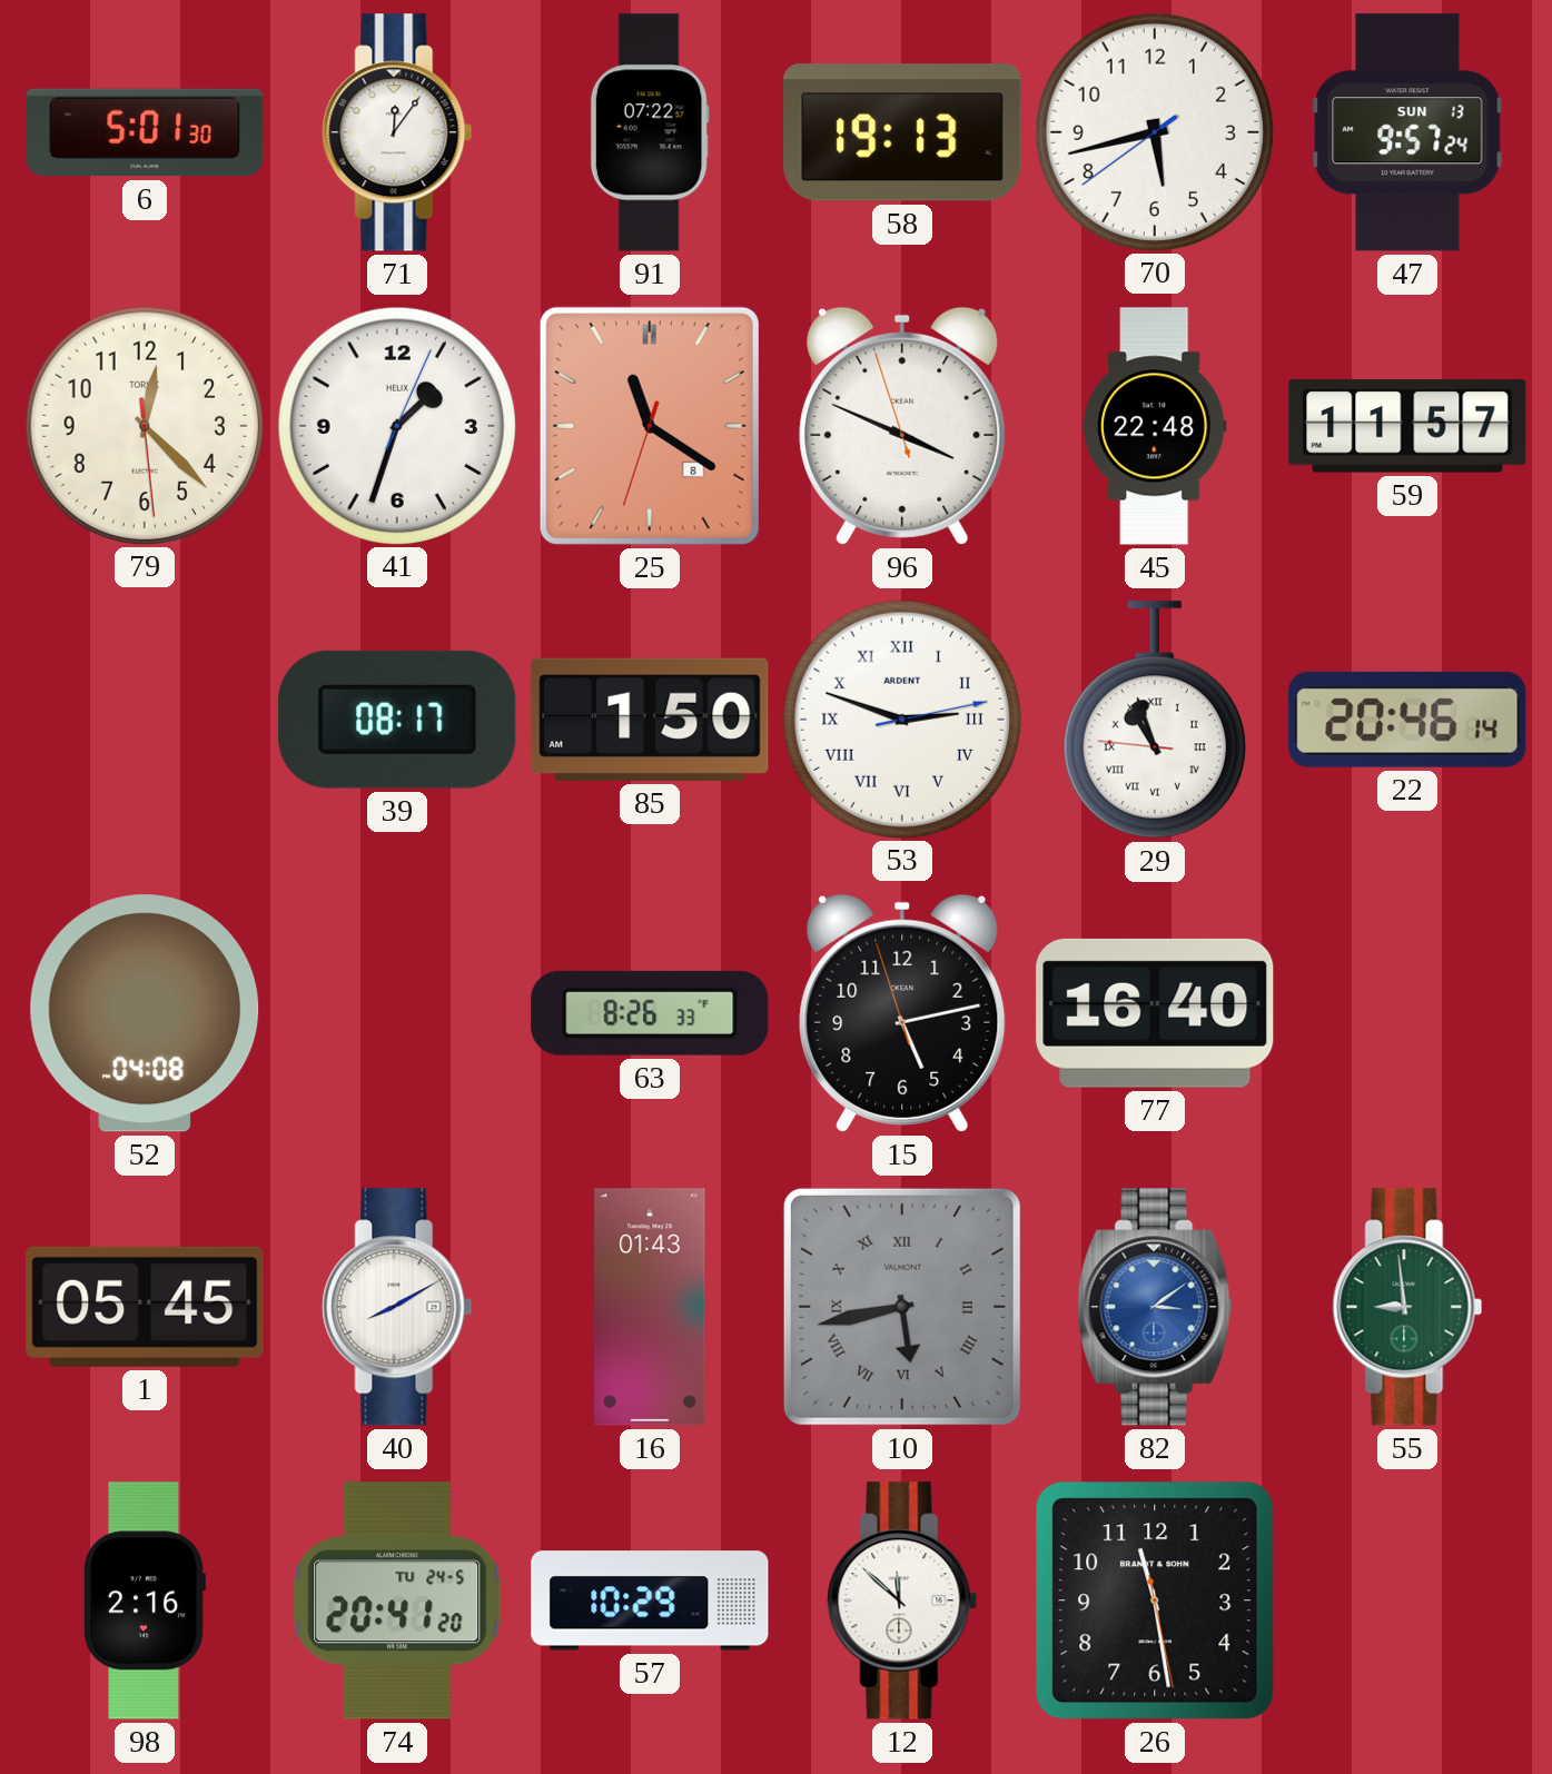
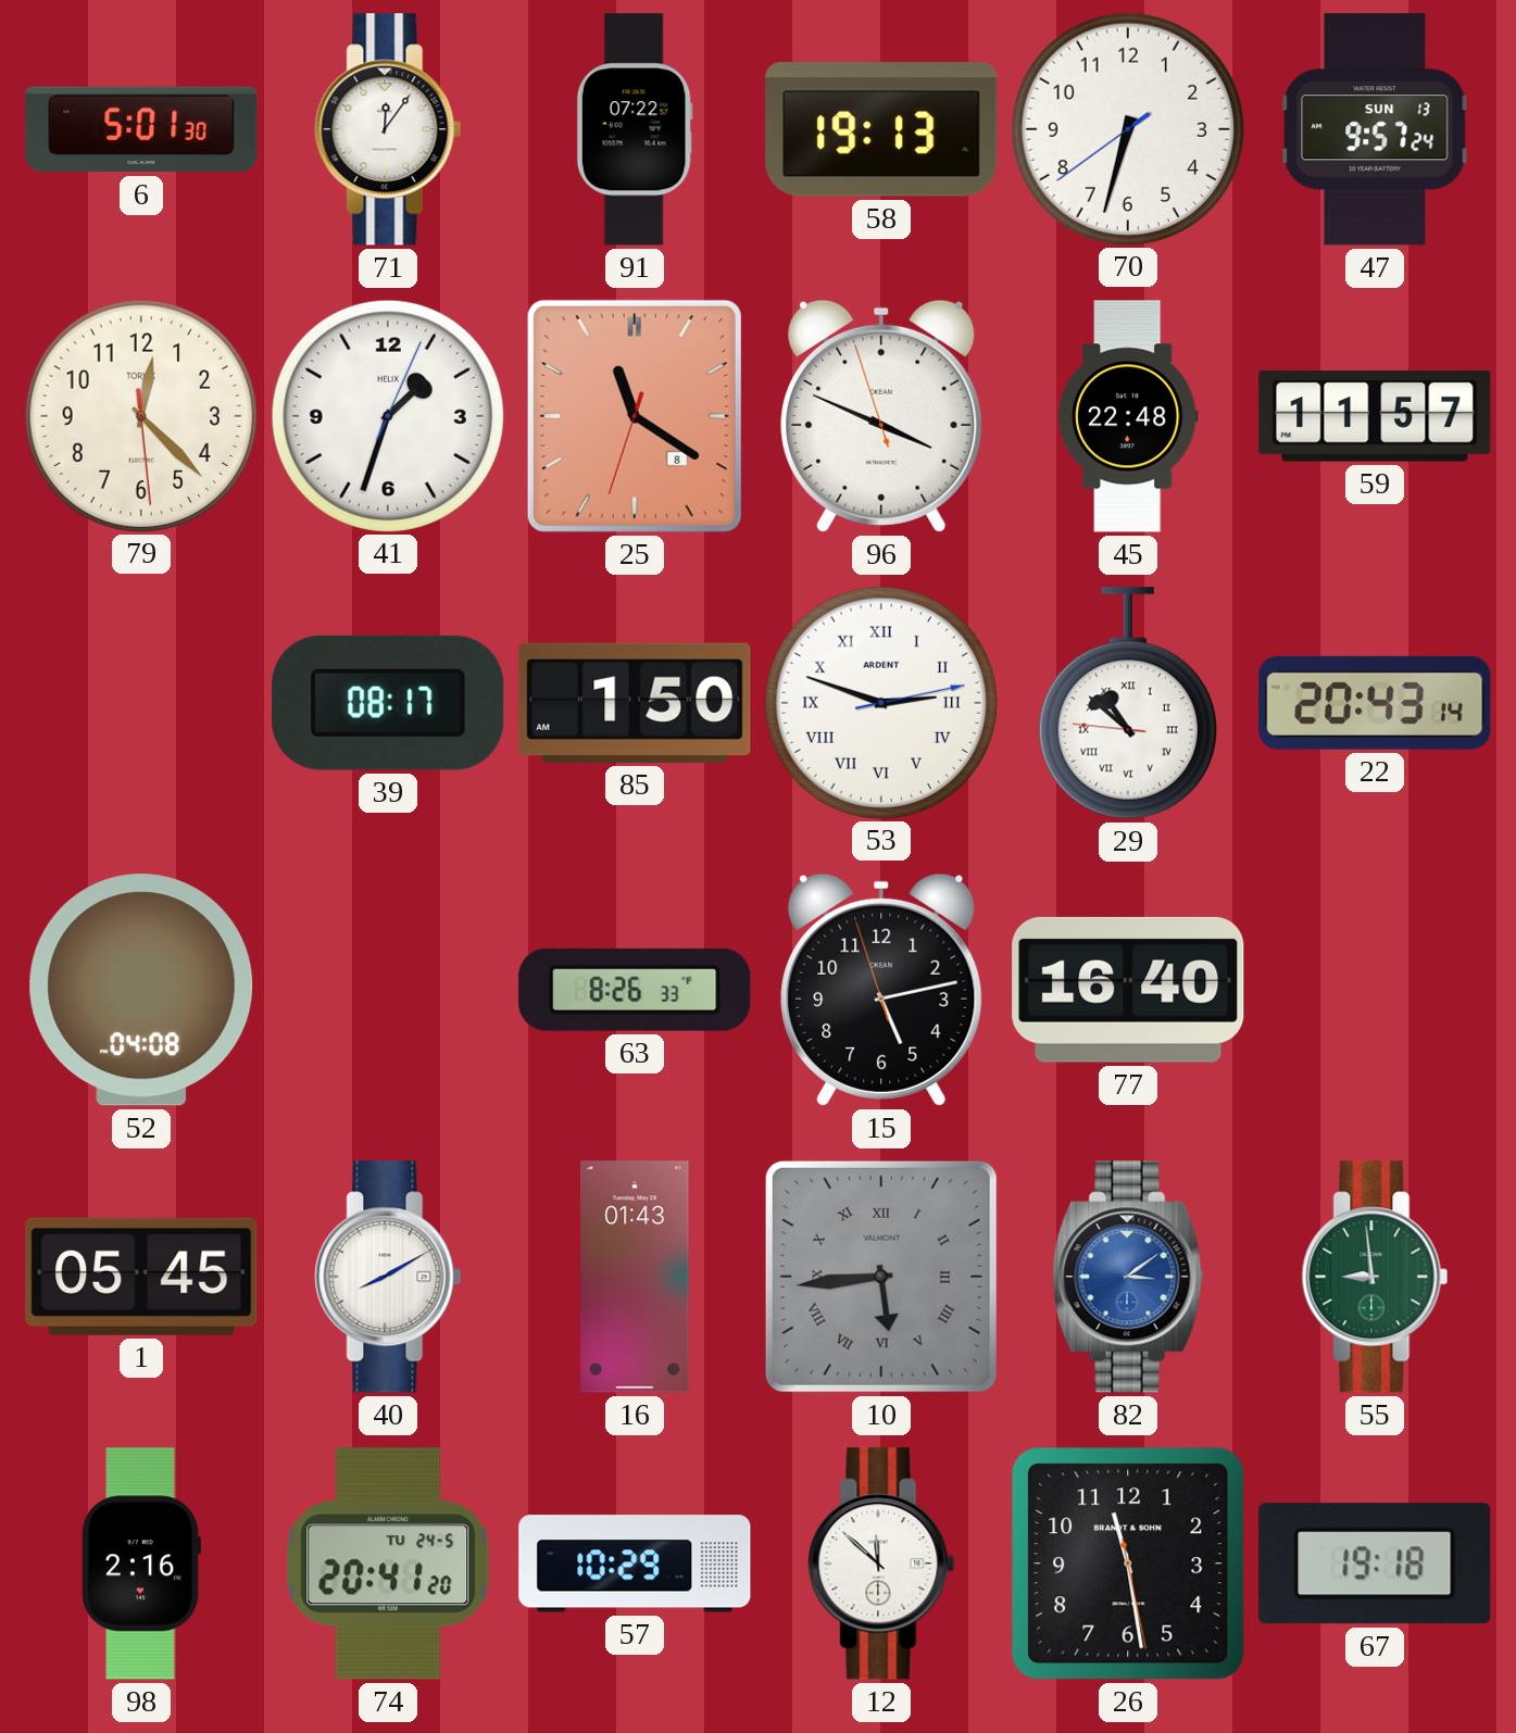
70: 5:42 -> 6:32 (1127, 128)
29: 10:56 -> 10:51 (1128, 703)
22: 20:46 -> 20:43 (1375, 703)
10: 5:43 -> 5:44 (881, 1277)
67: none -> 19:18 (1375, 1564)
